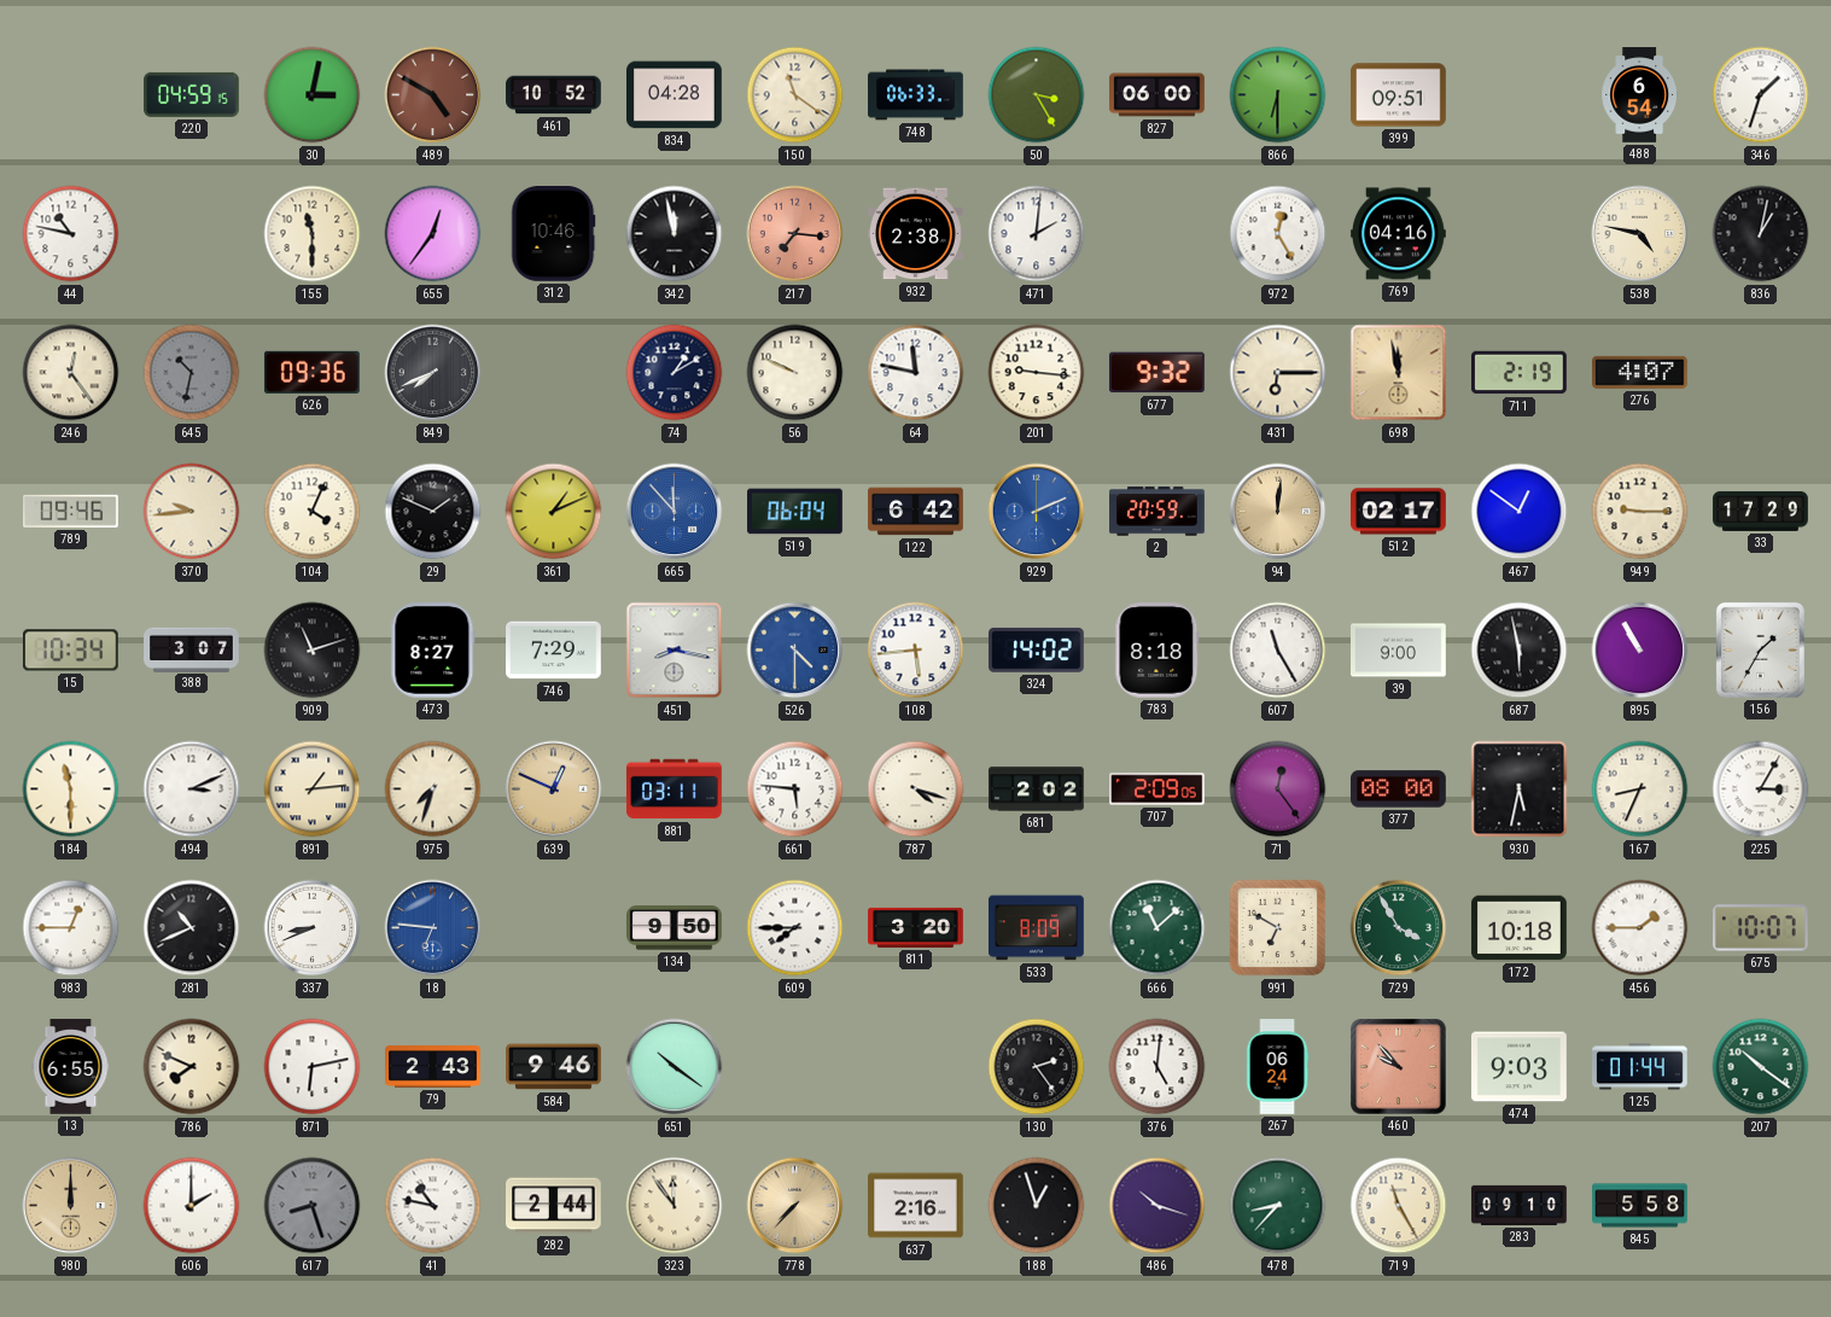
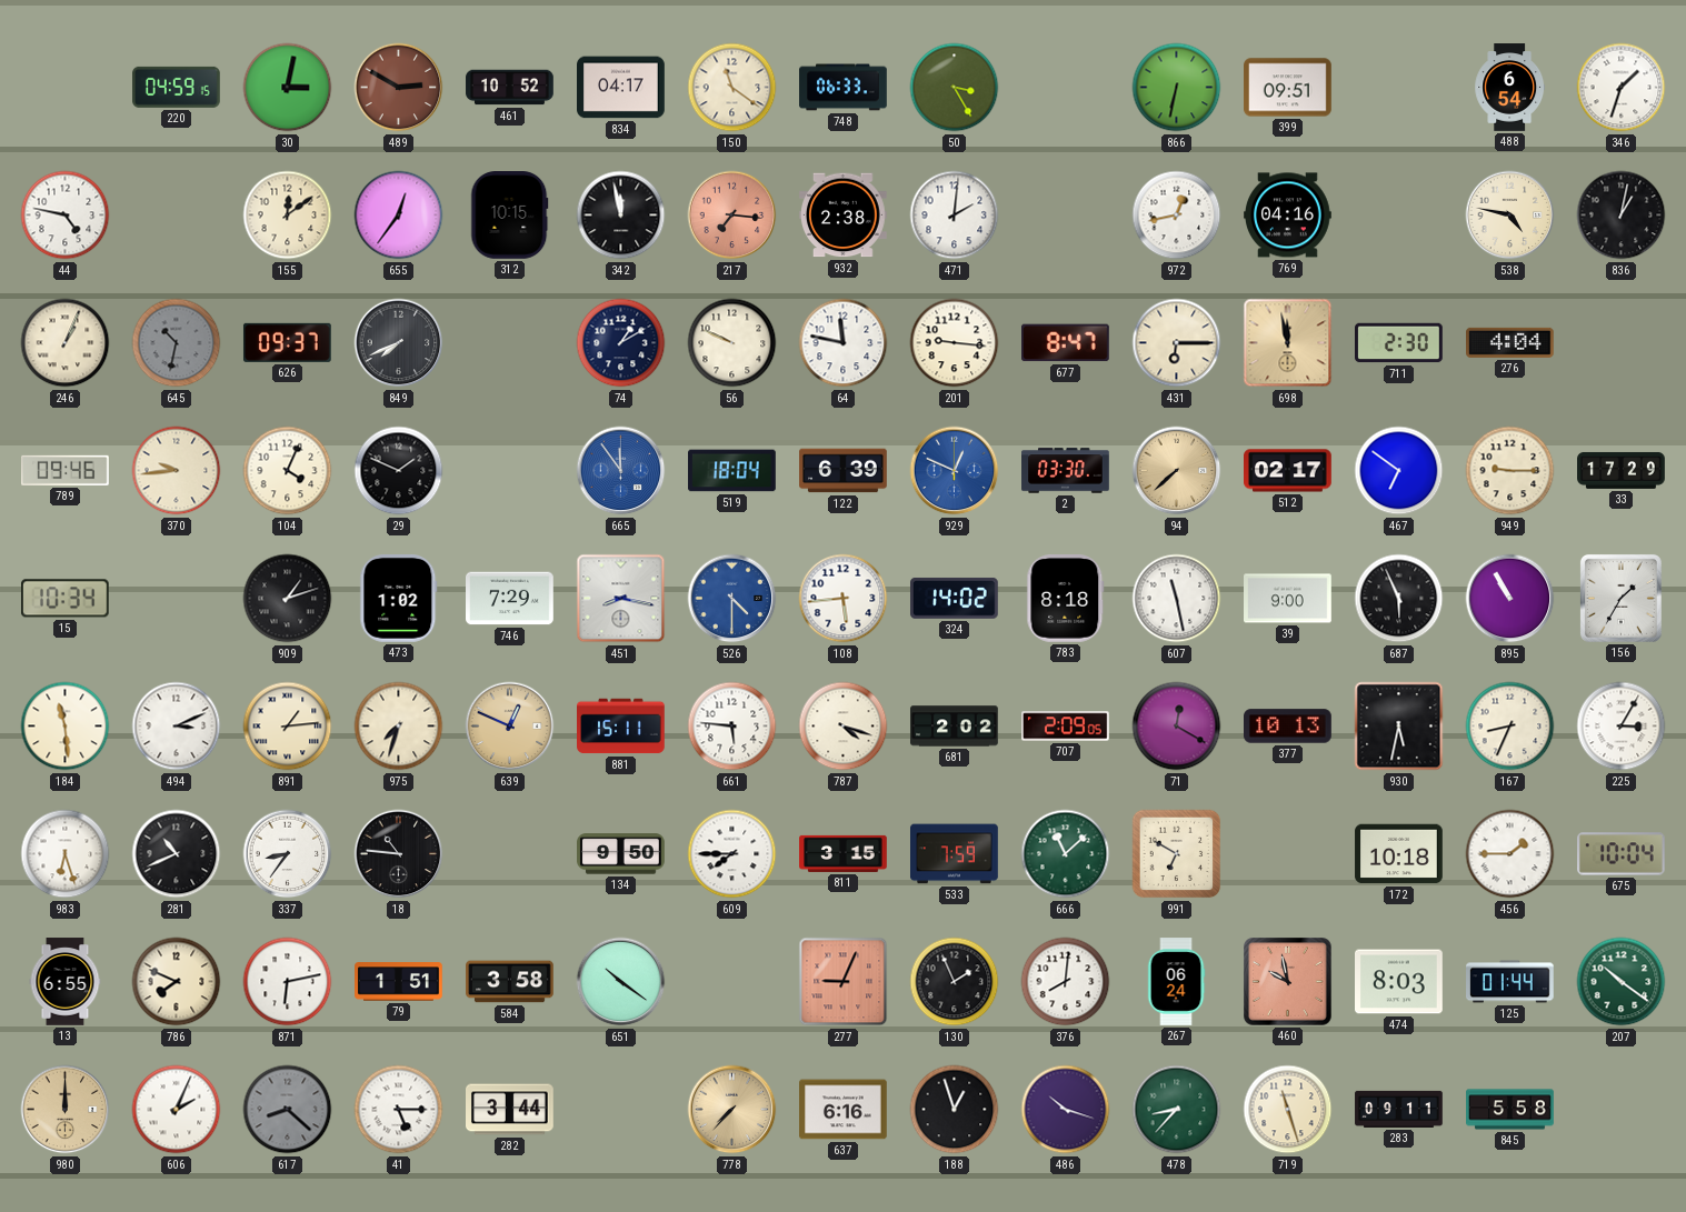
489: 4:50 -> 2:50 (399, 88)
834: 04:28 -> 04:17 (621, 88)
827: 06:00 -> none (1158, 95)
866: 6:30 -> 6:32 (1177, 88)
44: 10:47 -> 4:47 (66, 216)
155: 11:30 -> 12:09 (288, 216)
312: 10:46 -> 10:15 (510, 216)
972: 12:25 -> 12:43 (1177, 216)
246: 12:24 -> 1:04 (66, 343)
626: 09:36 -> 09:37 (287, 342)
677: 9:32 -> 8:47 (1065, 343)
711: 2:19 -> 2:30 (1399, 343)
276: 4:07 -> 4:04 (1510, 342)
361: 1:11 -> none (554, 512)
665: 11:53 -> 11:54 (621, 471)
519: 06:04 -> 18:04 (732, 471)
122: 6:42 -> 6:39 (844, 471)
929: 2:11 -> 12:49 (955, 471)
2: 20:59 -> 03:30 (1066, 471)
94: 12:01 -> 7:38 (1177, 471)
467: 12:51 -> 6:51 (1399, 471)
388: 3:07 -> none (192, 649)
909: 11:12 -> 1:12 (288, 599)
473: 8:27 -> 1:02 (399, 599)
607: 11:25 -> 11:28 (1177, 599)
687: 5:58 -> 5:56 (1399, 599)
184: 11:30 -> 11:29 (66, 727)
881: 03:11 -> 15:11 (621, 727)
71: 12:24 -> 12:20 (1177, 727)
377: 08:00 -> 10:13 (1288, 727)
983: 12:45 -> 6:27 (66, 854)
337: 8:41 -> 8:36 (288, 854)
18: 6:46 -> 10:46 (399, 854)
18 dial: blue -> black (399, 854)
811: 3:20 -> 3:15 (844, 853)
533: 8:09 -> 7:59 (955, 854)
729: 3:55 -> none (1399, 928)
675: 10:07 -> 10:04 (1622, 854)
79: 2:43 -> 1:51 (399, 982)
584: 9:46 -> 3:58 (510, 982)
277: none -> 9:04 (844, 982)
130: 2:24 -> 1:56 (955, 982)
376: 5:01 -> 8:01 (1066, 982)
460: 9:53 -> 9:58 (1288, 982)
474: 9:03 -> 8:03 (1399, 982)
606: 2:00 -> 2:04 (177, 1110)
617: 8:27 -> 8:22 (288, 1110)
41: 10:47 -> 5:15 (399, 1110)
282: 2:44 -> 3:44 (510, 1110)
323: 11:54 -> none (675, 1206)
637: 2:16 -> 6:16 (844, 1110)
719: 11:25 -> 11:27 (1288, 1110)
283: 09:10 -> 09:11 (1399, 1109)
